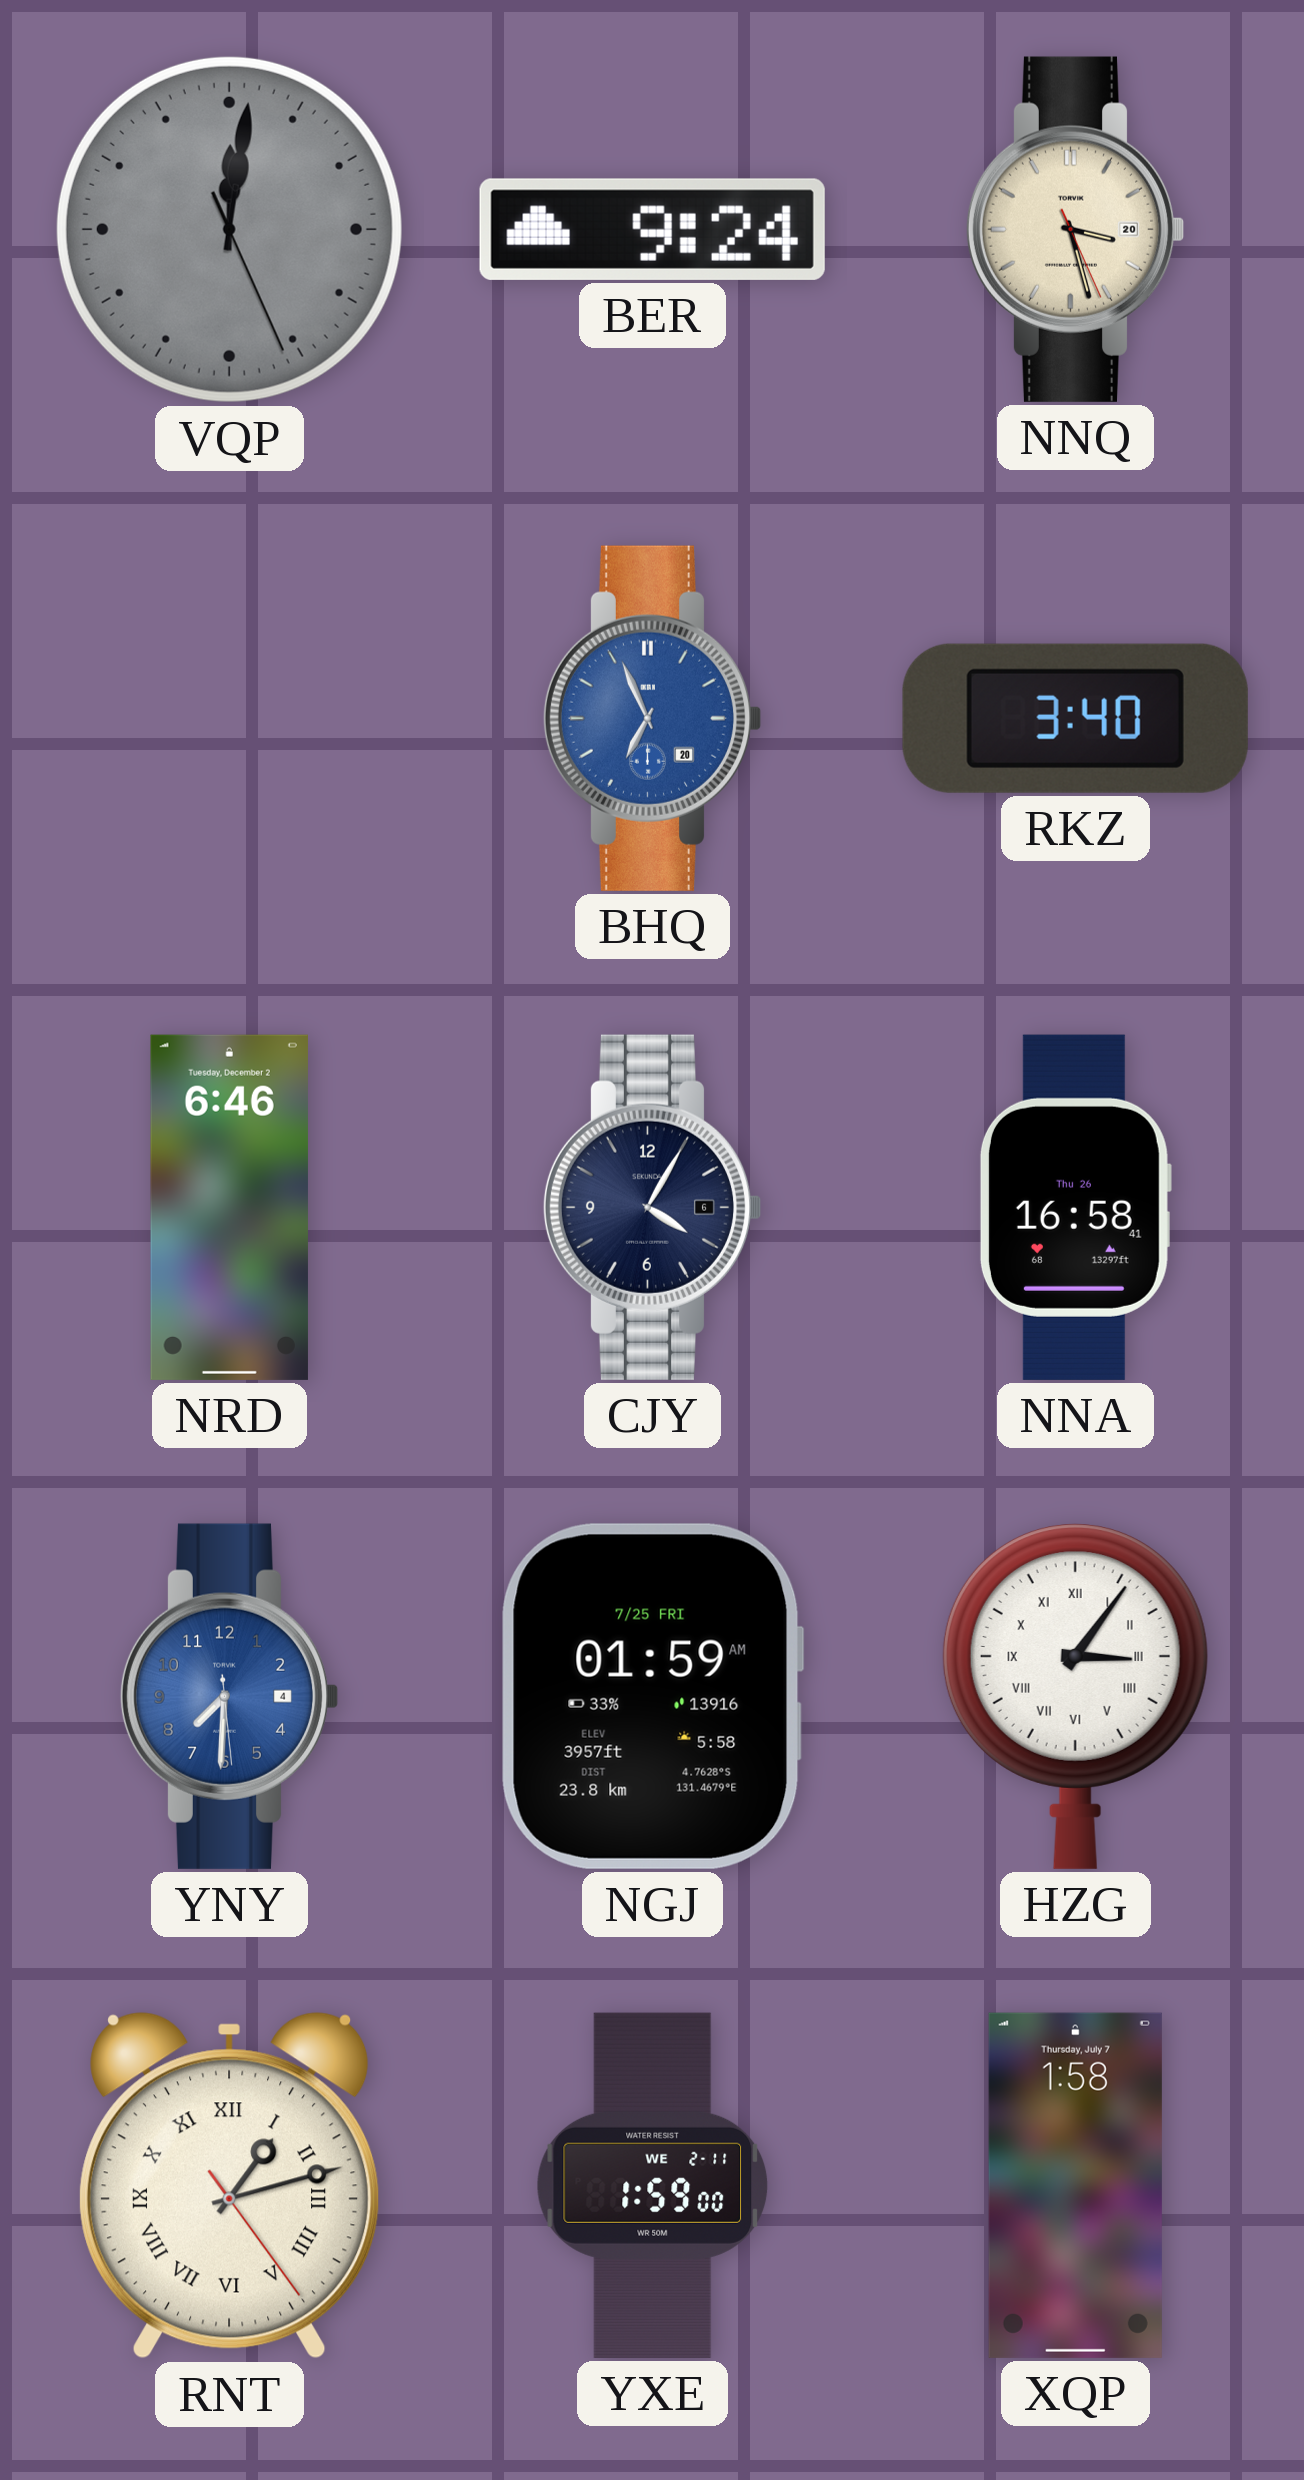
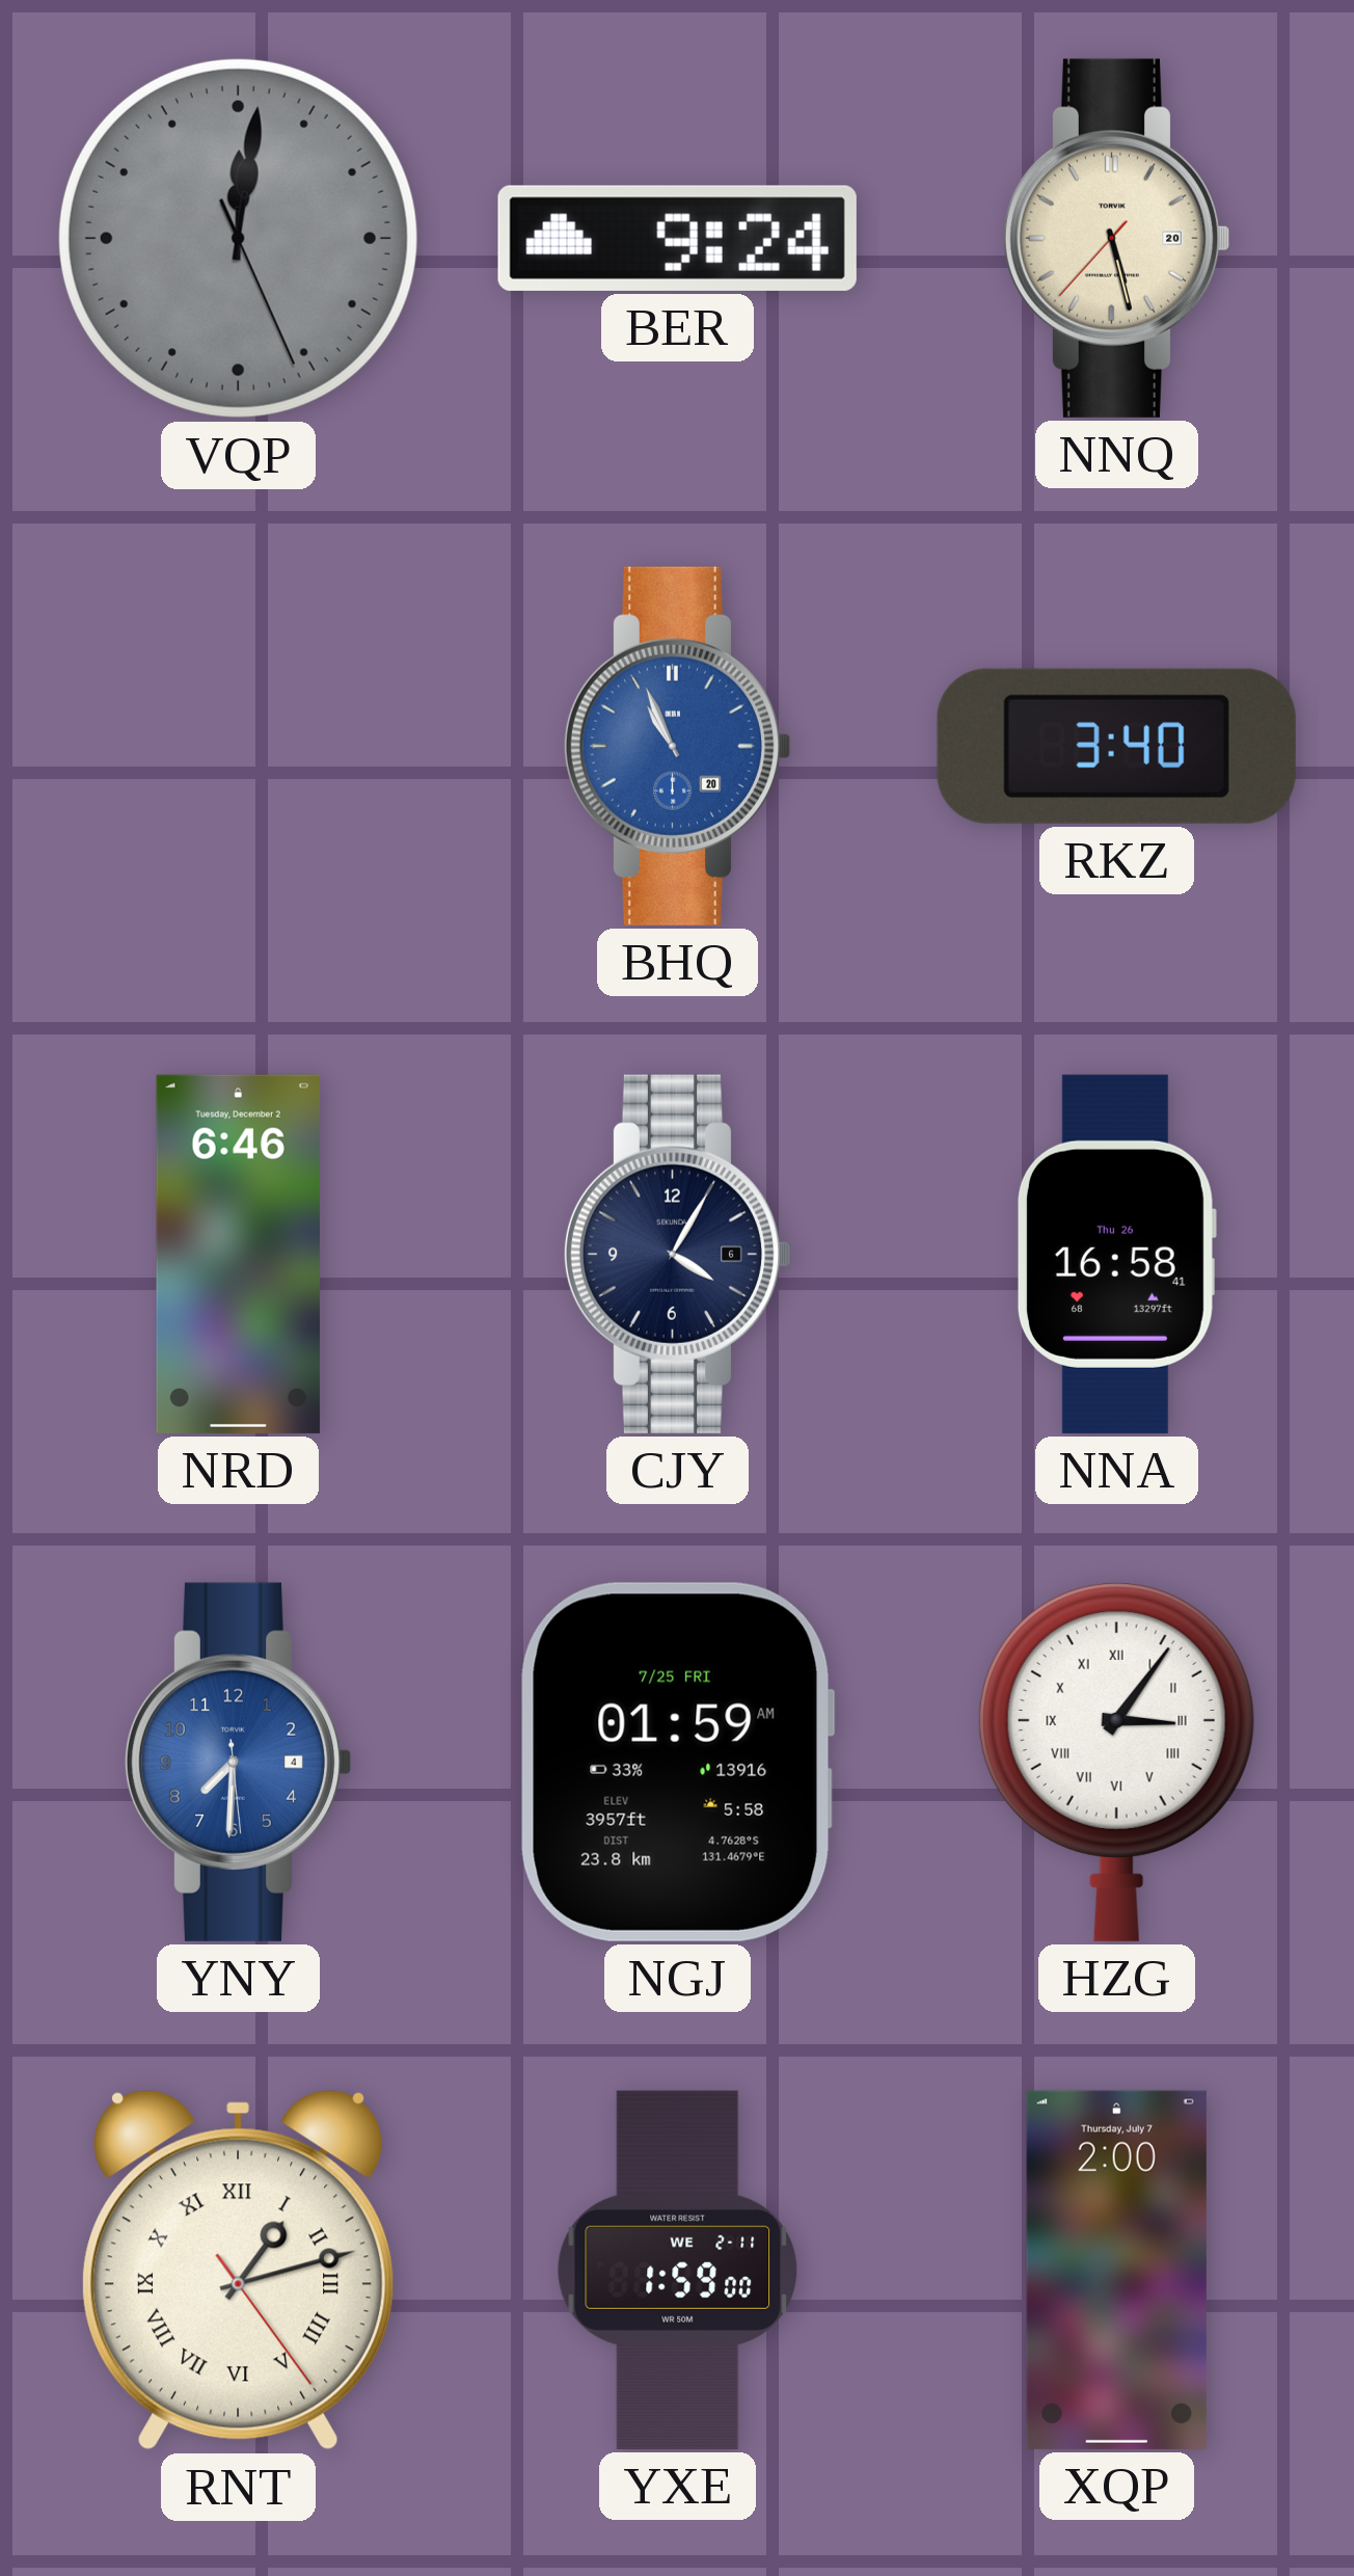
NNQ: 3:27 -> 5:27 (1116, 238)
BHQ: 6:56 -> 10:56 (677, 746)
XQP: 1:58 -> 2:00 (1116, 2270)
